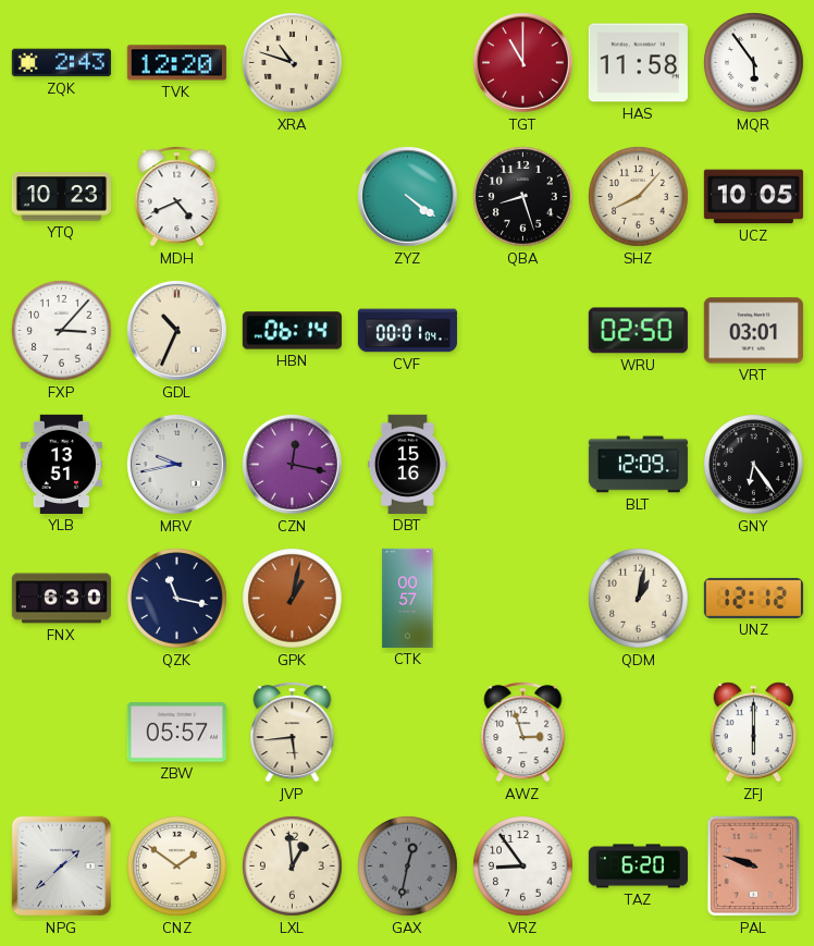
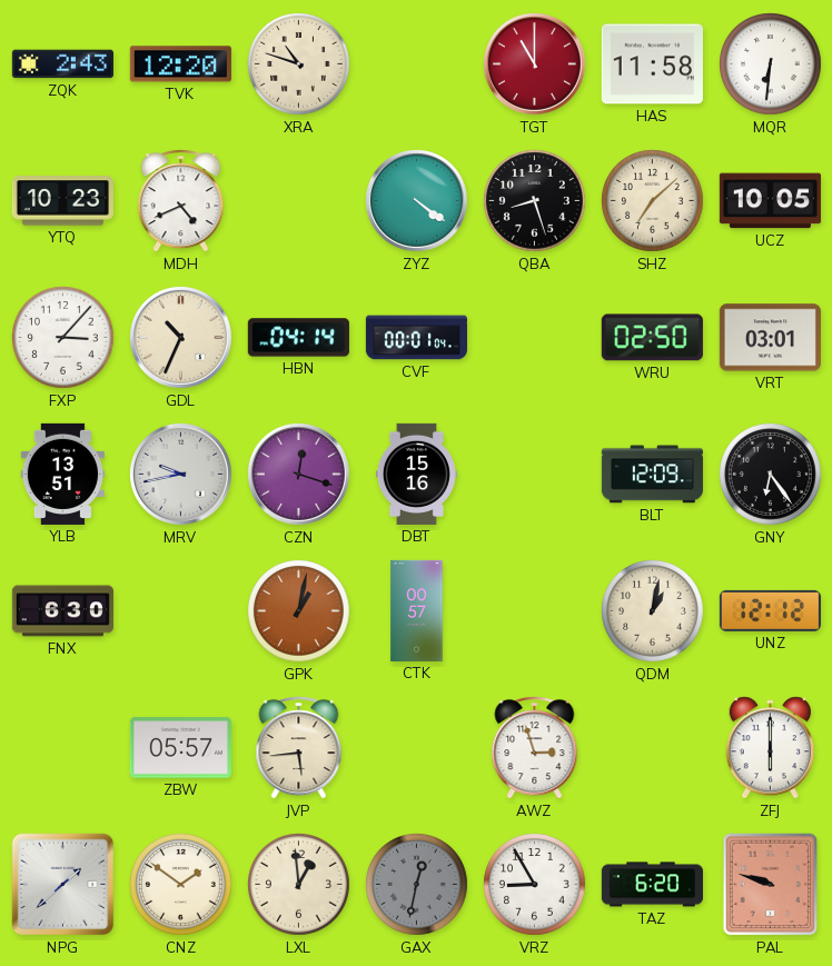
MQR: 5:54 -> 6:31 (771, 64)
SHZ: 8:07 -> 7:08 (653, 201)
HBN: 06:14 -> 04:14 (298, 338)
CZN: 12:17 -> 12:18 (298, 474)
QZK: 11:17 -> none (177, 599)
VRZ: 8:54 -> 8:55 (535, 885)
